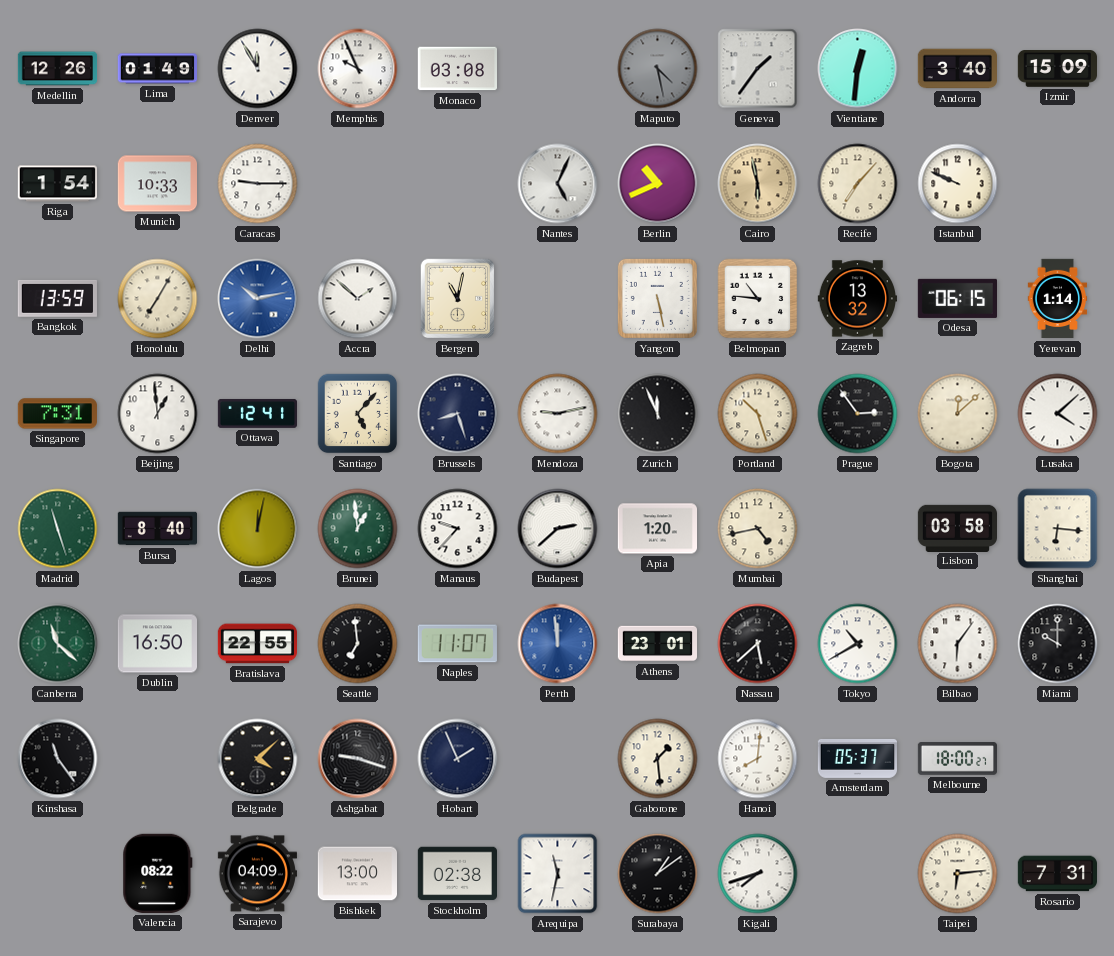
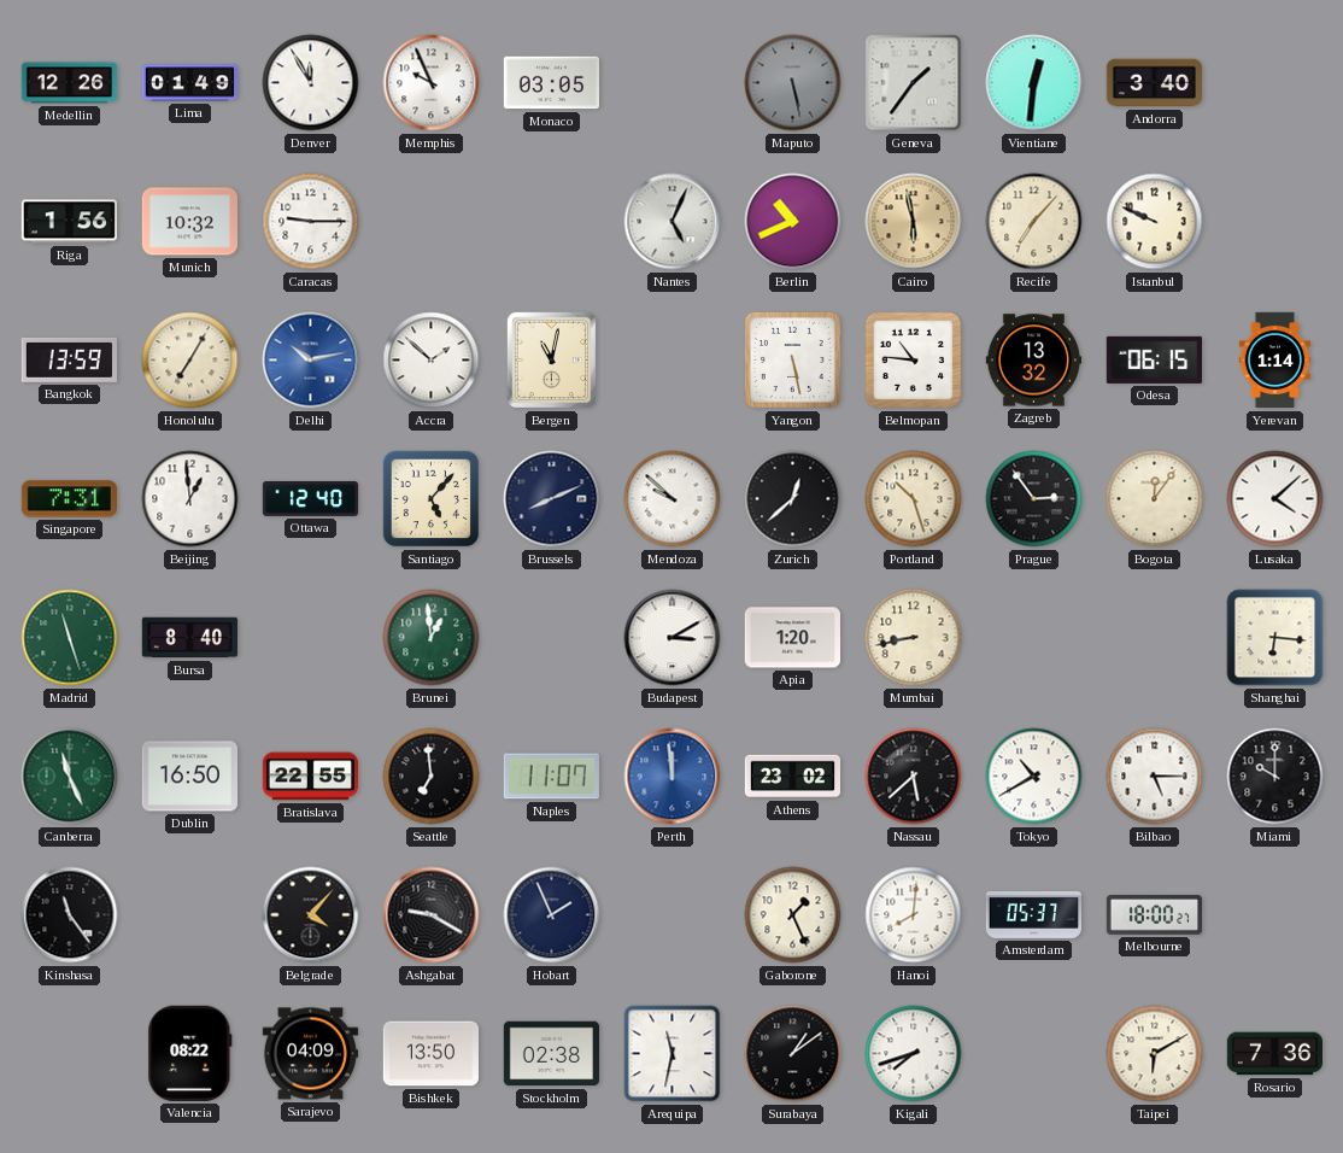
Monaco: 03:08 -> 03:05 (551, 83)
Maputo: 4:28 -> 5:28 (793, 83)
Izmir: 15:09 -> none (1057, 69)
Riga: 1:54 -> 1:56 (69, 222)
Munich: 10:33 -> 10:32 (189, 222)
Ottawa: 12:41 -> 12:40 (310, 498)
Brussels: 8:27 -> 8:11 (552, 499)
Mendoza: 9:13 -> 9:52 (673, 499)
Zurich: 11:56 -> 12:38 (793, 499)
Bogota: 12:08 -> 12:06 (1155, 499)
Lagos: 12:02 -> none (258, 529)
Manaus: 9:37 -> none (458, 529)
Budapest: 2:38 -> 3:10 (673, 638)
Mumbai: 4:43 -> 8:43 (914, 638)
Lisbon: 03:58 -> none (957, 528)
Canberra: 11:22 -> 11:26 (70, 777)
Athens: 23:01 -> 23:02 (792, 777)
Bilbao: 6:06 -> 5:15 (1155, 777)
Belgrade: 4:08 -> 4:07 (311, 915)
Ashgabat: 9:18 -> 9:20 (432, 915)
Gaborone: 1:29 -> 1:26 (793, 915)
Bishkek: 13:00 -> 13:50 (430, 1054)
Taipei: 6:14 -> 6:10 (1155, 1054)
Rosario: 7:31 -> 7:36 (1274, 1054)
